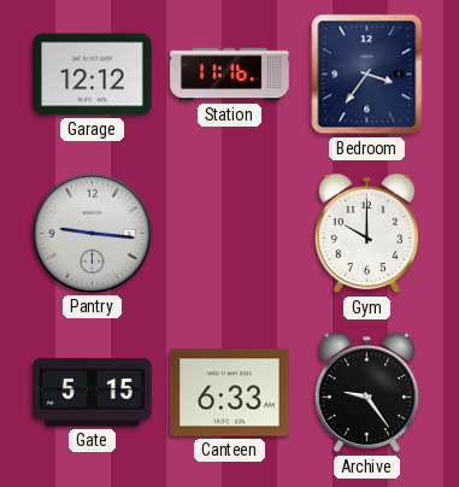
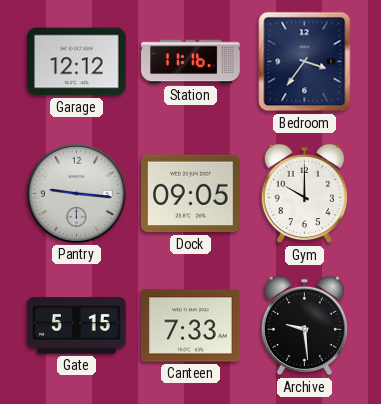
Dock: none -> 09:05 (191, 194)
Canteen: 6:33 -> 7:33 (191, 326)
Archive: 9:24 -> 9:29 (304, 326)
